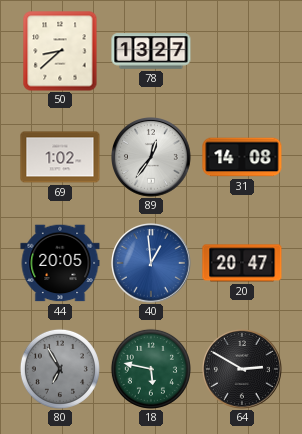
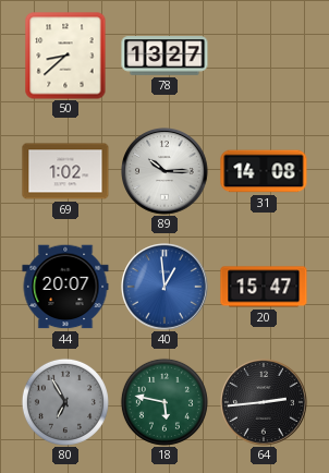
89: 12:36 -> 10:15 (166, 172)
44: 20:05 -> 20:07 (65, 287)
20: 20:47 -> 15:47 (264, 287)
64: 2:50 -> 2:44 (265, 403)
